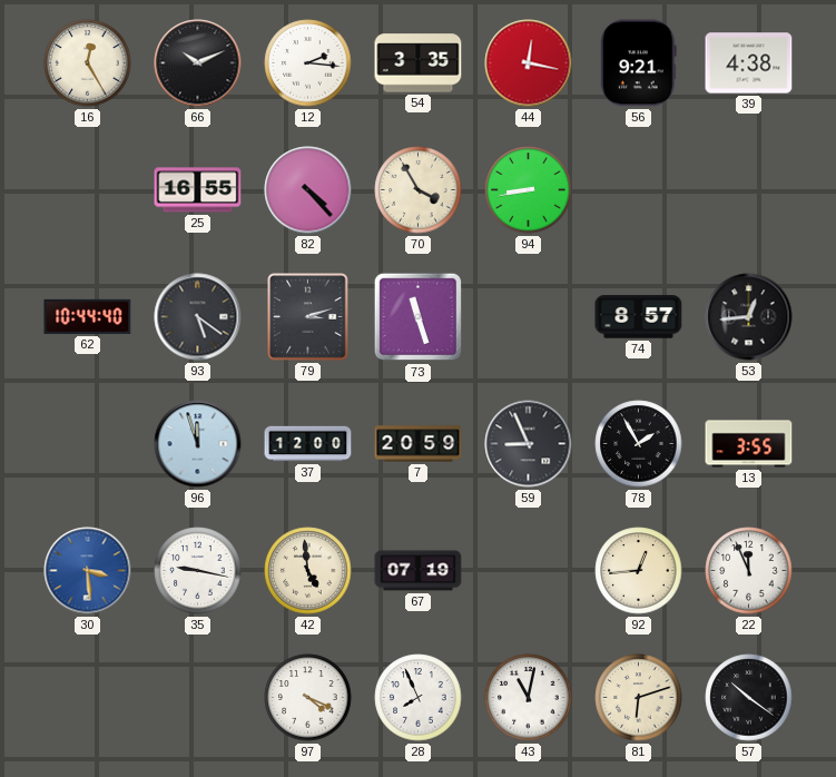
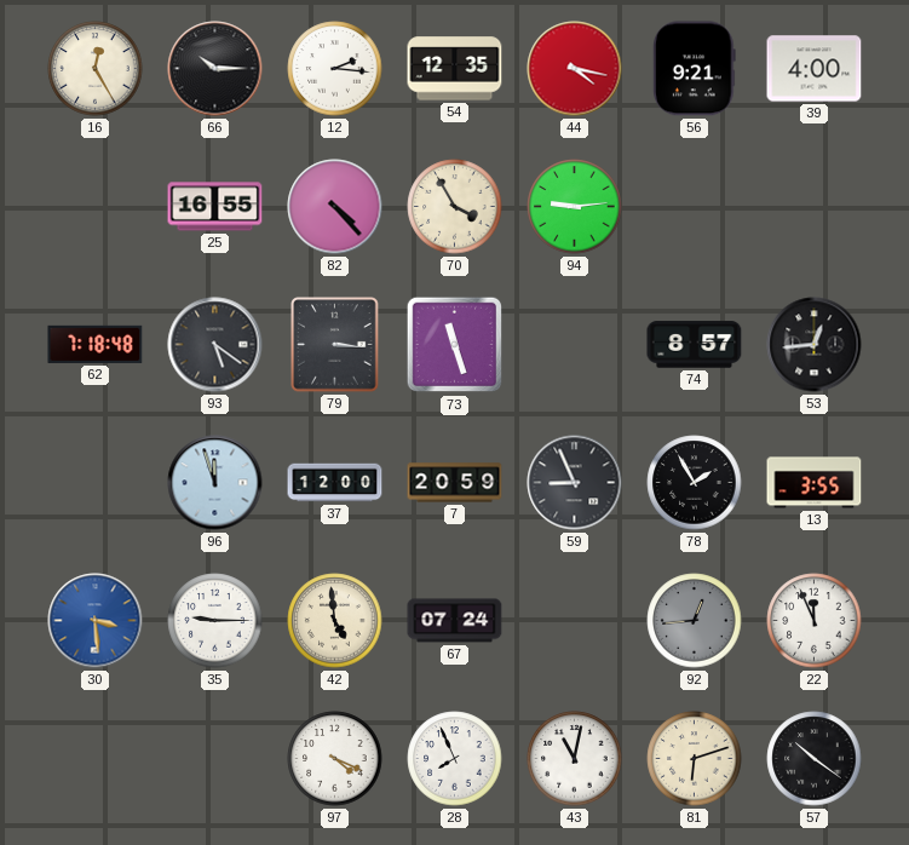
66: 10:11 -> 10:15 (215, 69)
54: 3:35 -> 12:35 (455, 69)
44: 12:17 -> 4:17 (575, 69)
39: 4:38 -> 4:00 (815, 69)
94: 8:43 -> 9:14 (575, 207)
62: 10:44 -> 7:18 (96, 344)
79: 3:12 -> 3:16 (335, 345)
35: 9:17 -> 9:15 (215, 621)
67: 07:19 -> 07:24 (455, 621)
92 dial: cream -> grey (695, 621)
